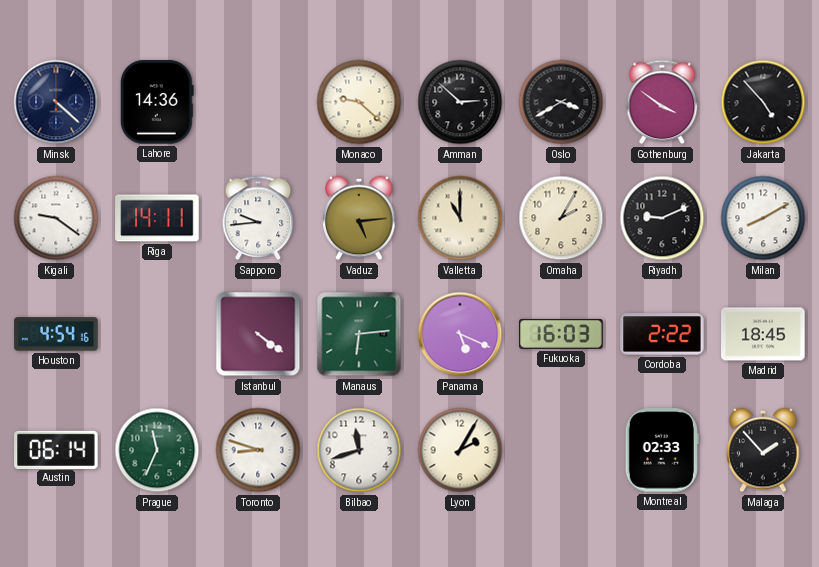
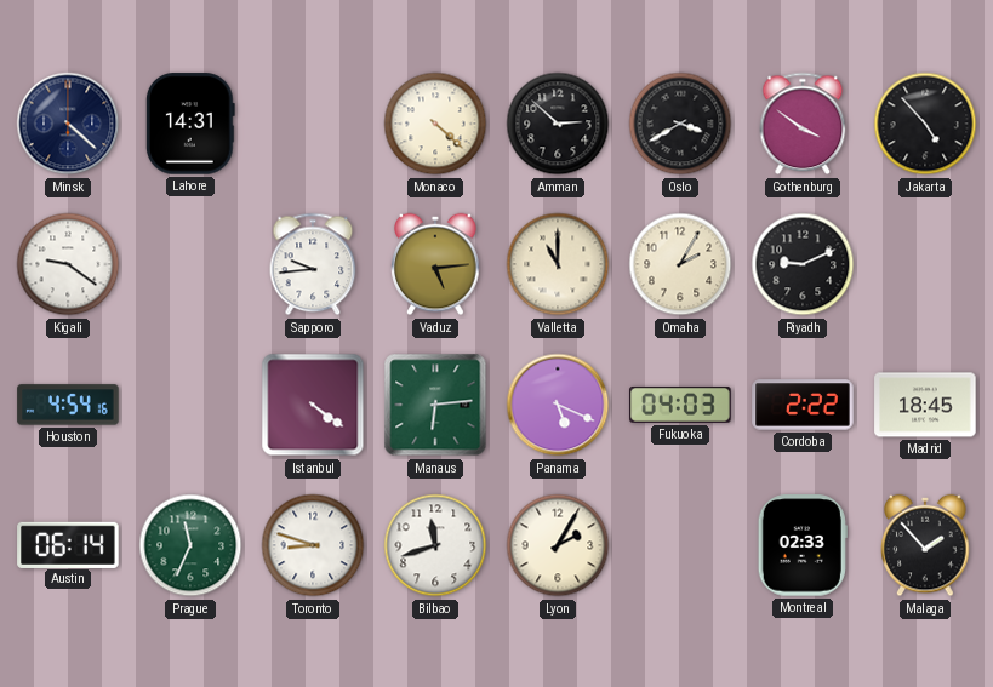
Lahore: 14:36 -> 14:31 (190, 124)
Monaco: 9:22 -> 4:22 (435, 124)
Riga: 14:11 -> none (157, 218)
Milan: 8:10 -> none (763, 218)
Fukuoka: 16:03 -> 04:03 (680, 405)
